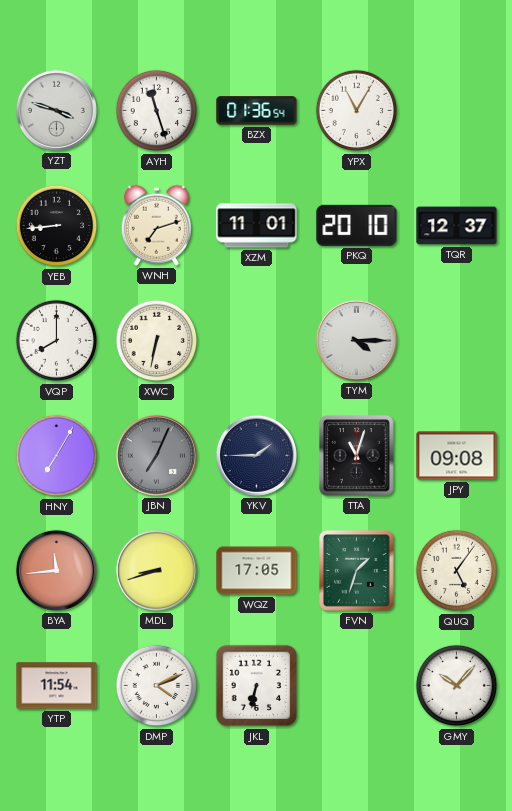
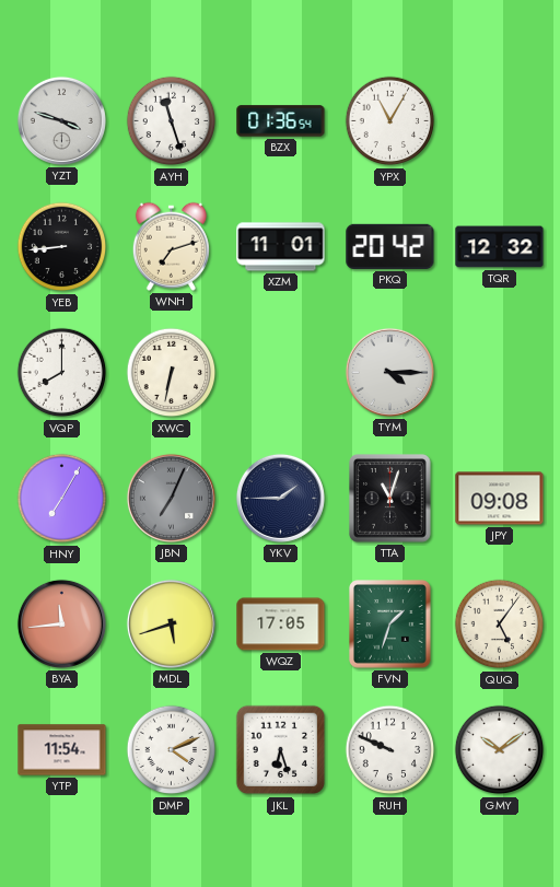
PKQ: 20:10 -> 20:42 (390, 246)
TQR: 12:37 -> 12:32 (500, 247)
MDL: 8:42 -> 5:42 (171, 623)
JKL: 6:32 -> 6:27 (281, 750)
RUH: none -> 9:49 (390, 750)
GMY: 10:07 -> 10:09 (500, 750)
